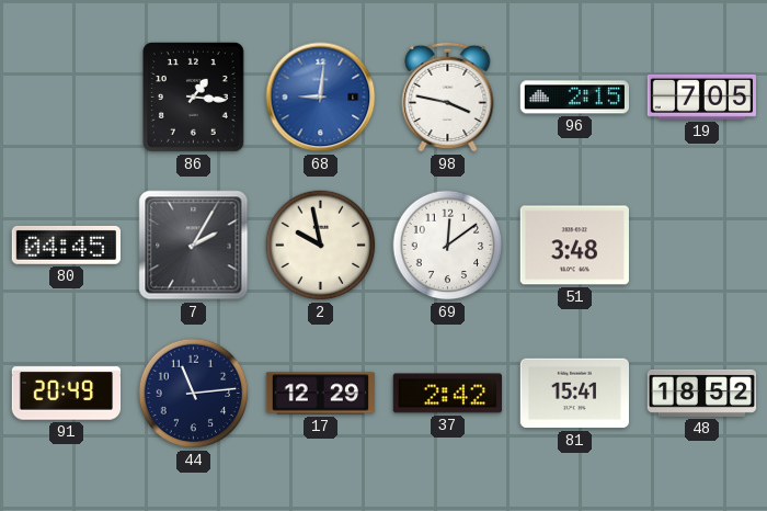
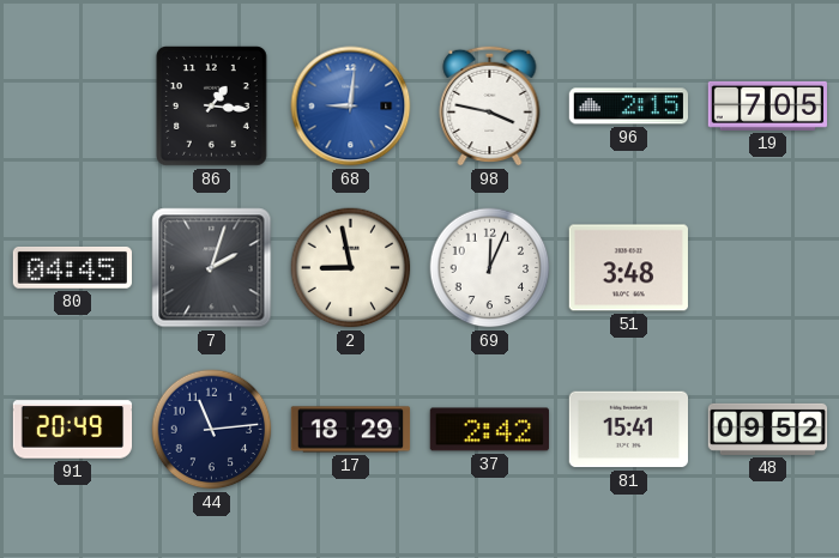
7: 2:05 -> 2:03 (212, 268)
2: 9:58 -> 8:58 (351, 268)
69: 12:09 -> 12:04 (490, 268)
17: 12:29 -> 18:29 (351, 430)
48: 18:52 -> 09:52 (768, 429)
